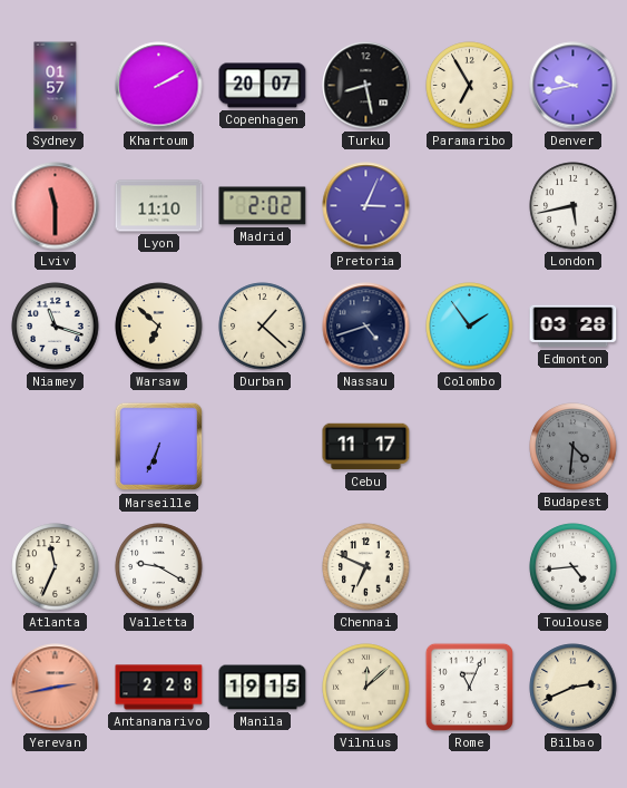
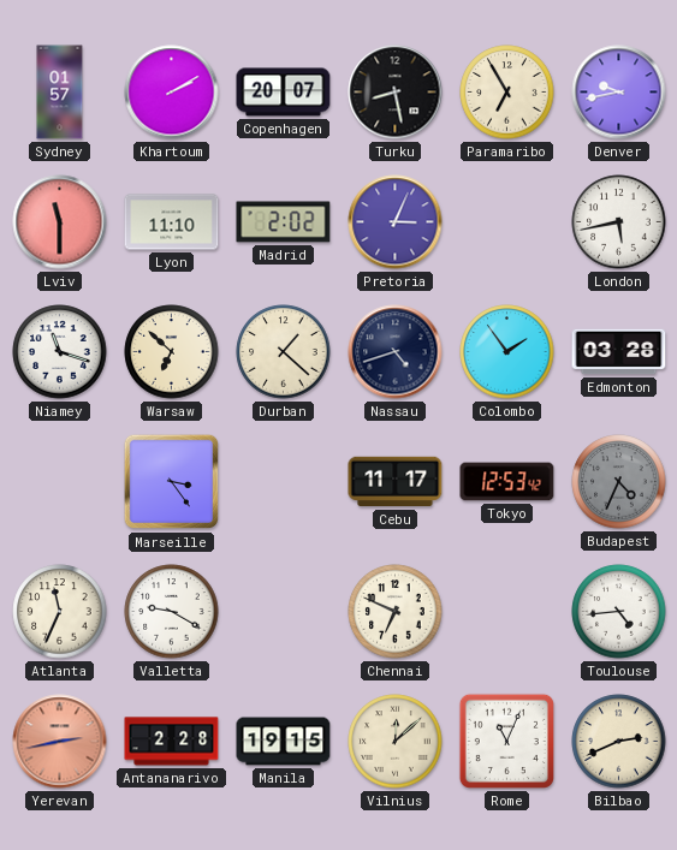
Marseille: 6:34 -> 3:24 (172, 482)
Tokyo: none -> 12:53 (507, 482)
Budapest: 4:31 -> 4:34 (619, 482)
